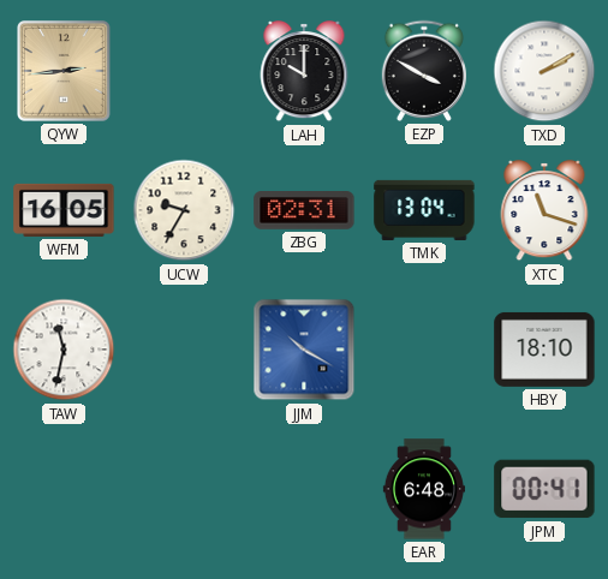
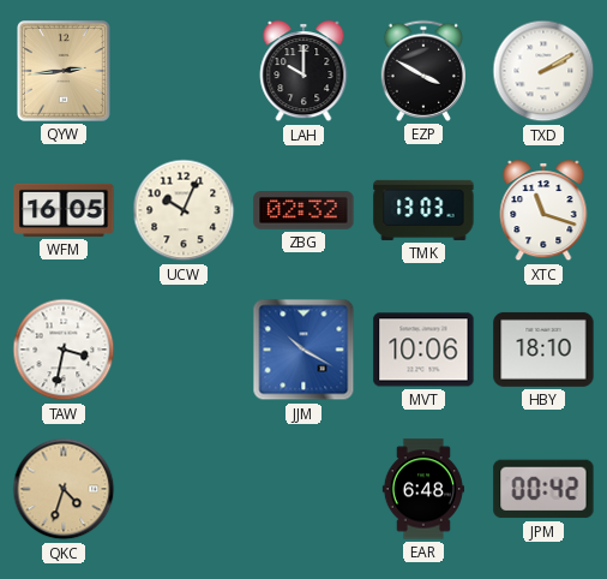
UCW: 9:35 -> 10:04 (184, 210)
ZBG: 02:31 -> 02:32 (303, 211)
TMK: 13:04 -> 13:03 (423, 210)
TAW: 11:32 -> 3:32 (64, 350)
MVT: none -> 10:06 (423, 350)
QKC: none -> 4:33 (64, 489)
JPM: 00:41 -> 00:42 (543, 489)
